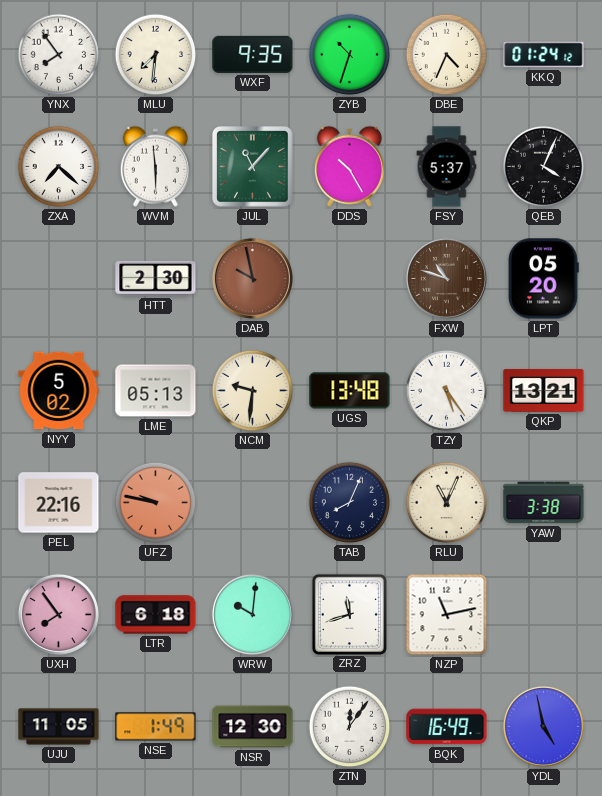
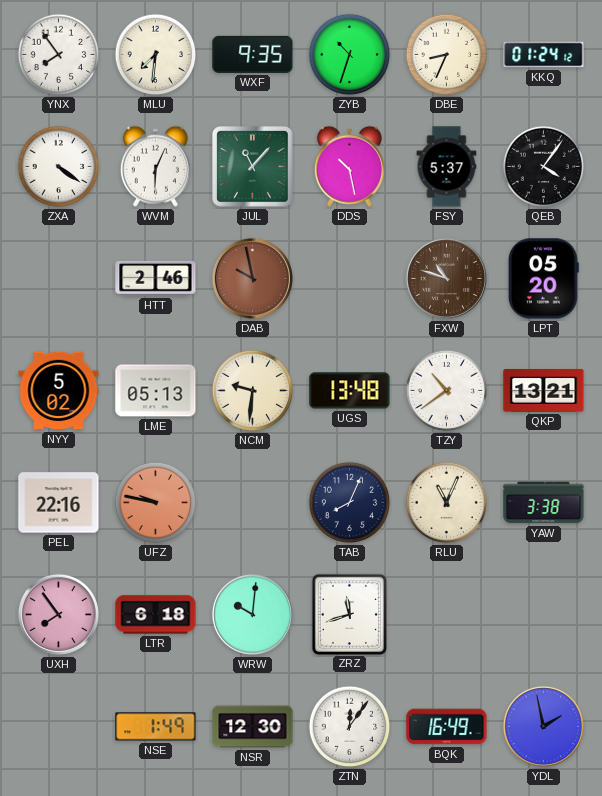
DBE: 4:34 -> 8:34 (447, 55)
ZXA: 7:22 -> 4:21 (59, 167)
WVM: 5:59 -> 6:04 (155, 166)
DDS: 10:25 -> 10:28 (349, 166)
QEB: 4:04 -> 4:06 (544, 167)
HTT: 2:30 -> 2:46 (156, 278)
TZY: 5:24 -> 10:39 (447, 391)
NZP: 11:13 -> none (447, 615)
UJU: 11:05 -> none (59, 727)
YDL: 4:58 -> 1:58 (543, 726)
